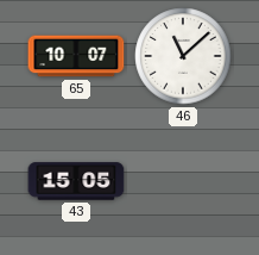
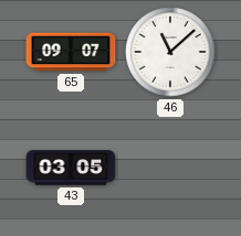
65: 10:07 -> 09:07 (71, 52)
43: 15:05 -> 03:05 (71, 168)
